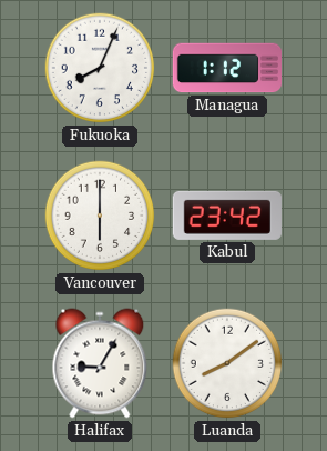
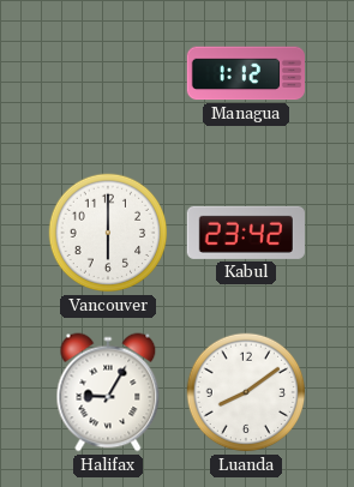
Fukuoka: 8:04 -> none (100, 68)
